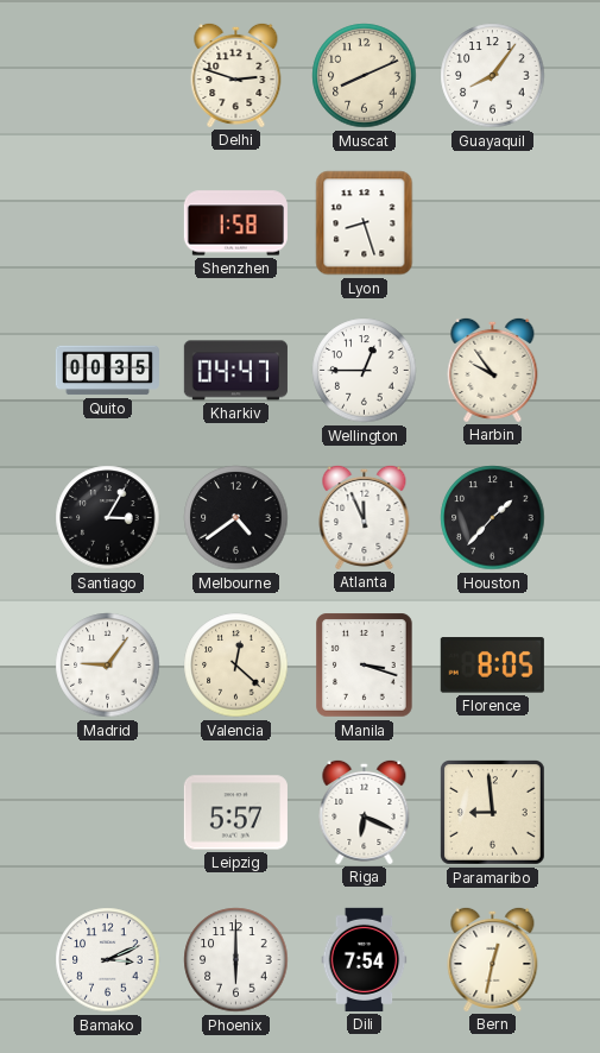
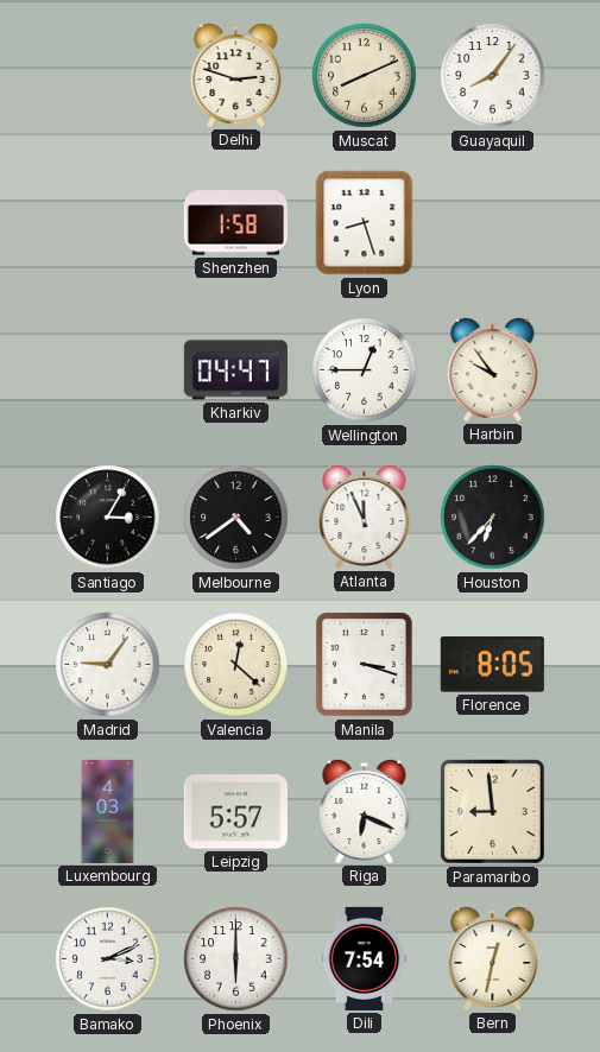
Quito: 00:35 -> none (107, 371)
Houston: 1:37 -> 6:37 (493, 518)
Luxembourg: none -> 4:03 (108, 811)
